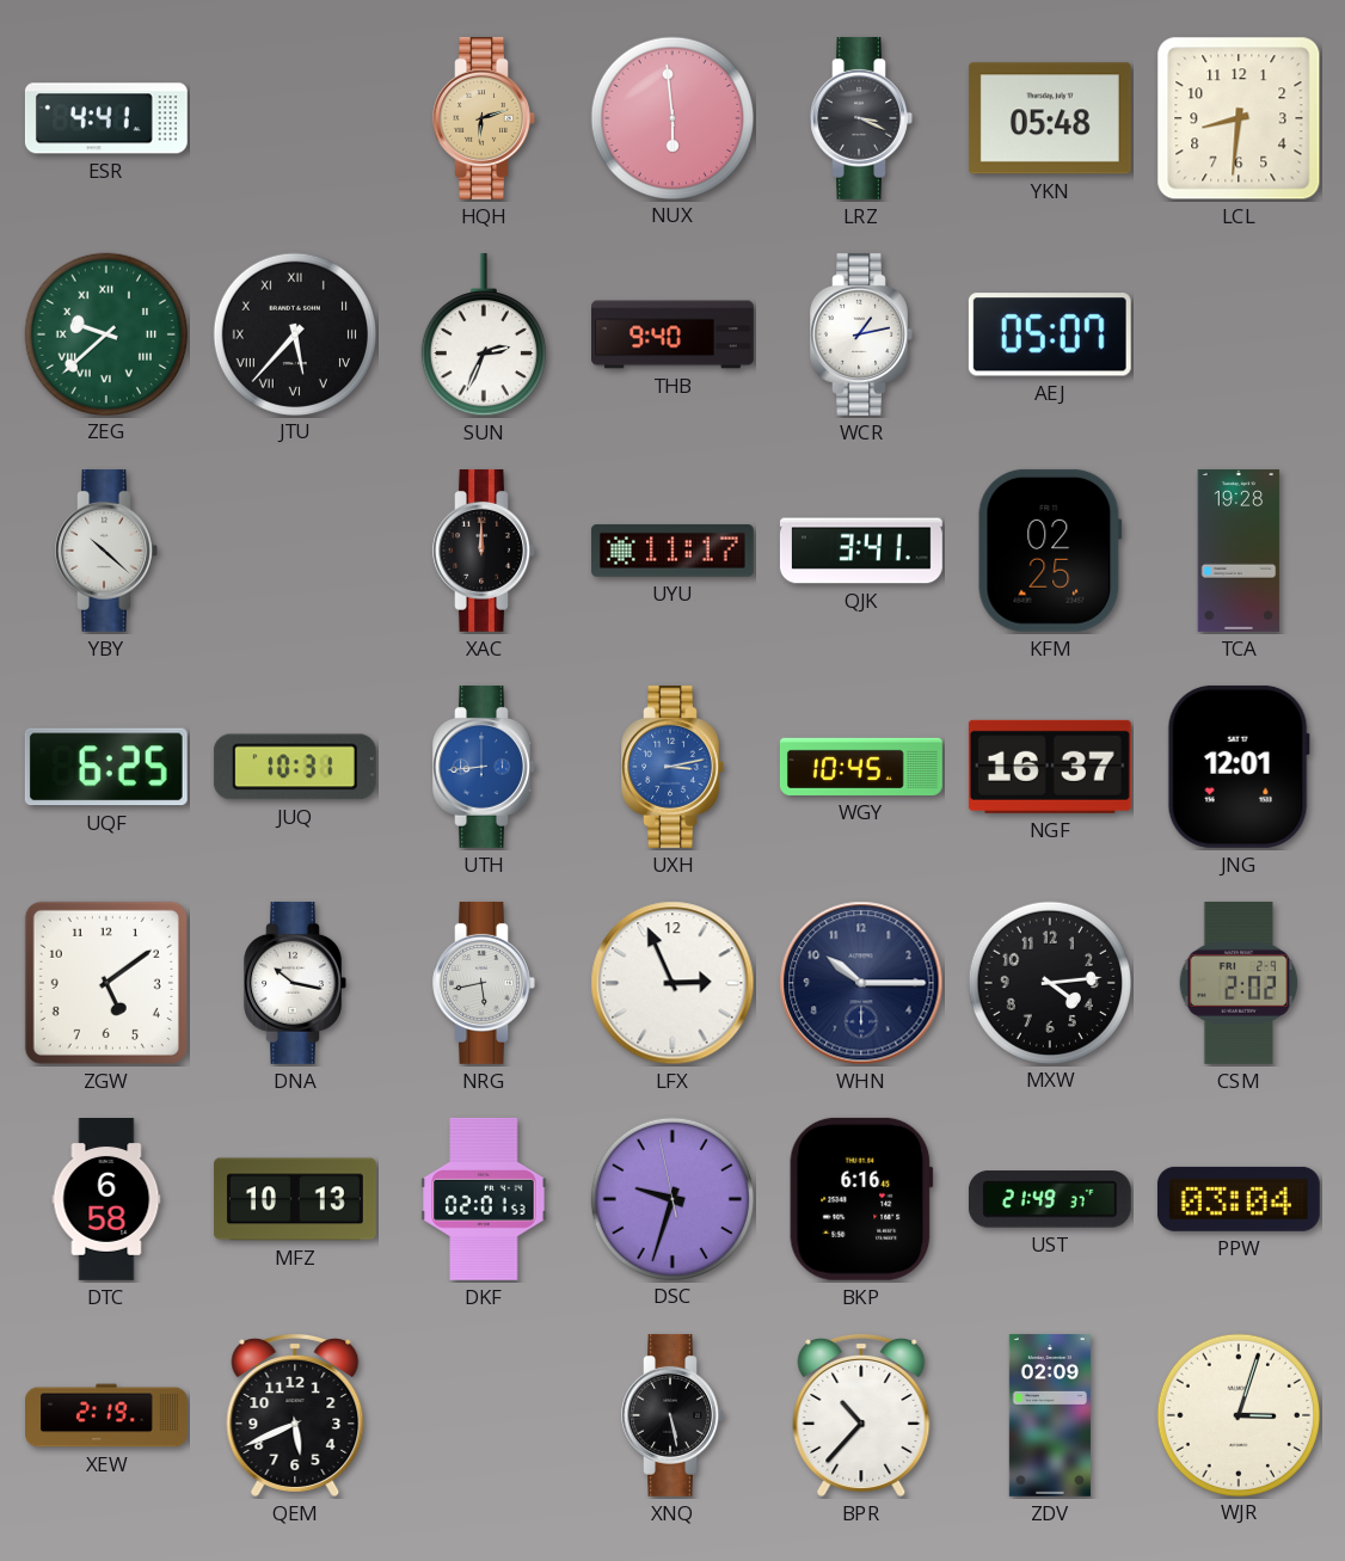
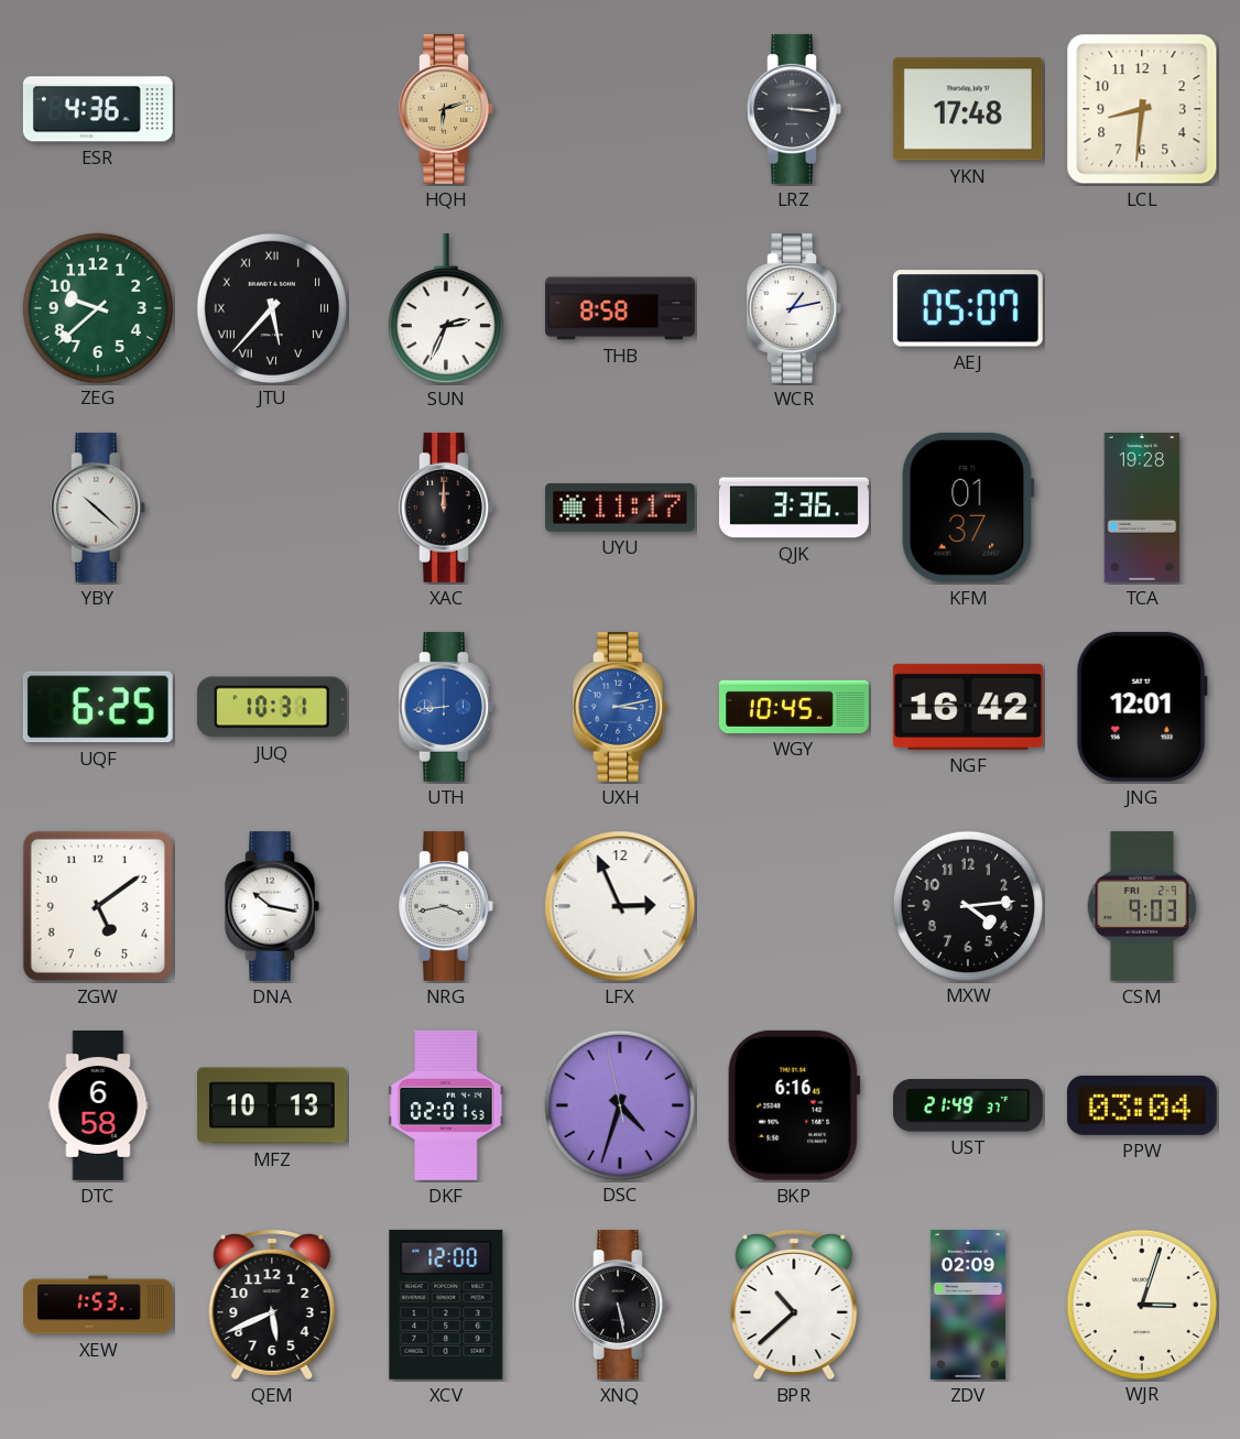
ESR: 4:41 -> 4:36 (98, 109)
NUX: 5:59 -> none (671, 117)
LRZ: 3:19 -> 3:16 (794, 109)
YKN: 05:48 -> 17:48 (968, 109)
ZEG numerals: Roman -> Arabic (97, 307)
THB: 9:40 -> 8:58 (621, 308)
QJK: 3:41 -> 3:36 (794, 508)
KFM: 02:25 -> 01:37 (968, 508)
NGF: 16:37 -> 16:42 (968, 707)
NRG: 5:43 -> 3:43 (446, 906)
WHN: 10:15 -> none (861, 983)
CSM: 2:02 -> 9:03 (1142, 906)
DSC: 9:32 -> 4:32 (619, 1104)
XEW: 2:19 -> 1:53 (99, 1305)
XCV: none -> 12:00 (446, 1305)
BPR: 10:37 -> 10:38 (794, 1304)
